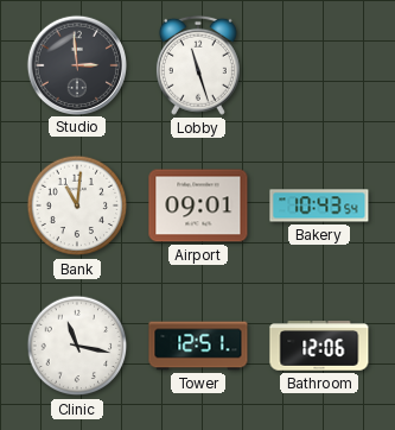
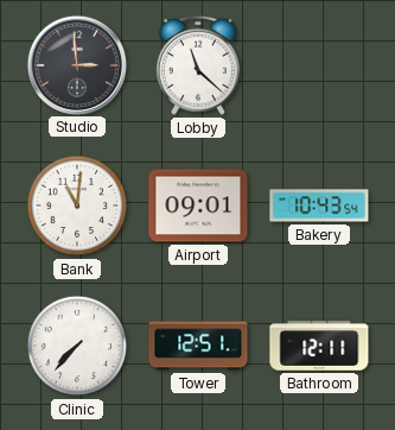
Lobby: 11:27 -> 11:22 (198, 65)
Clinic: 11:17 -> 7:37 (77, 346)
Bathroom: 12:06 -> 12:11 (319, 346)
